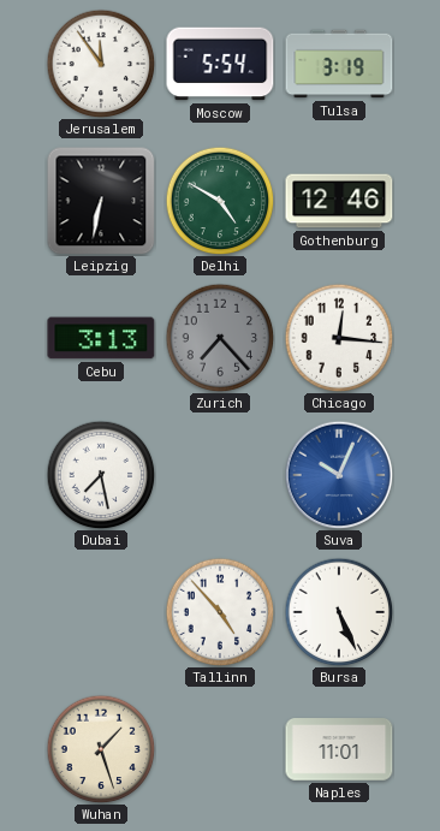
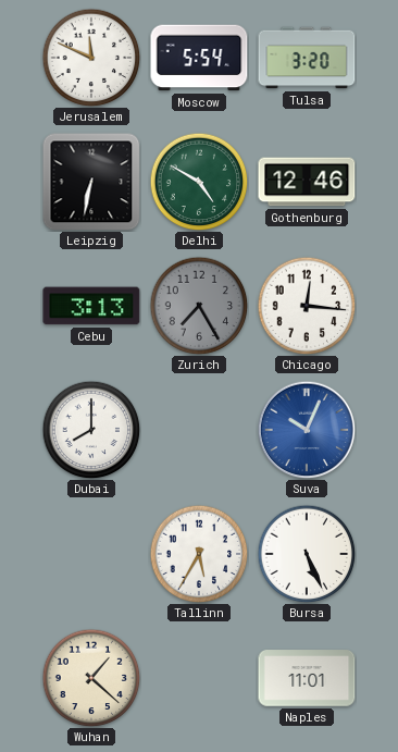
Jerusalem: 11:54 -> 11:49 (91, 58)
Tulsa: 3:19 -> 3:20 (307, 58)
Zurich: 7:23 -> 7:25 (199, 306)
Dubai: 7:28 -> 8:00 (91, 430)
Tallinn: 4:53 -> 5:35 (199, 554)
Wuhan: 1:27 -> 1:22 (91, 678)
